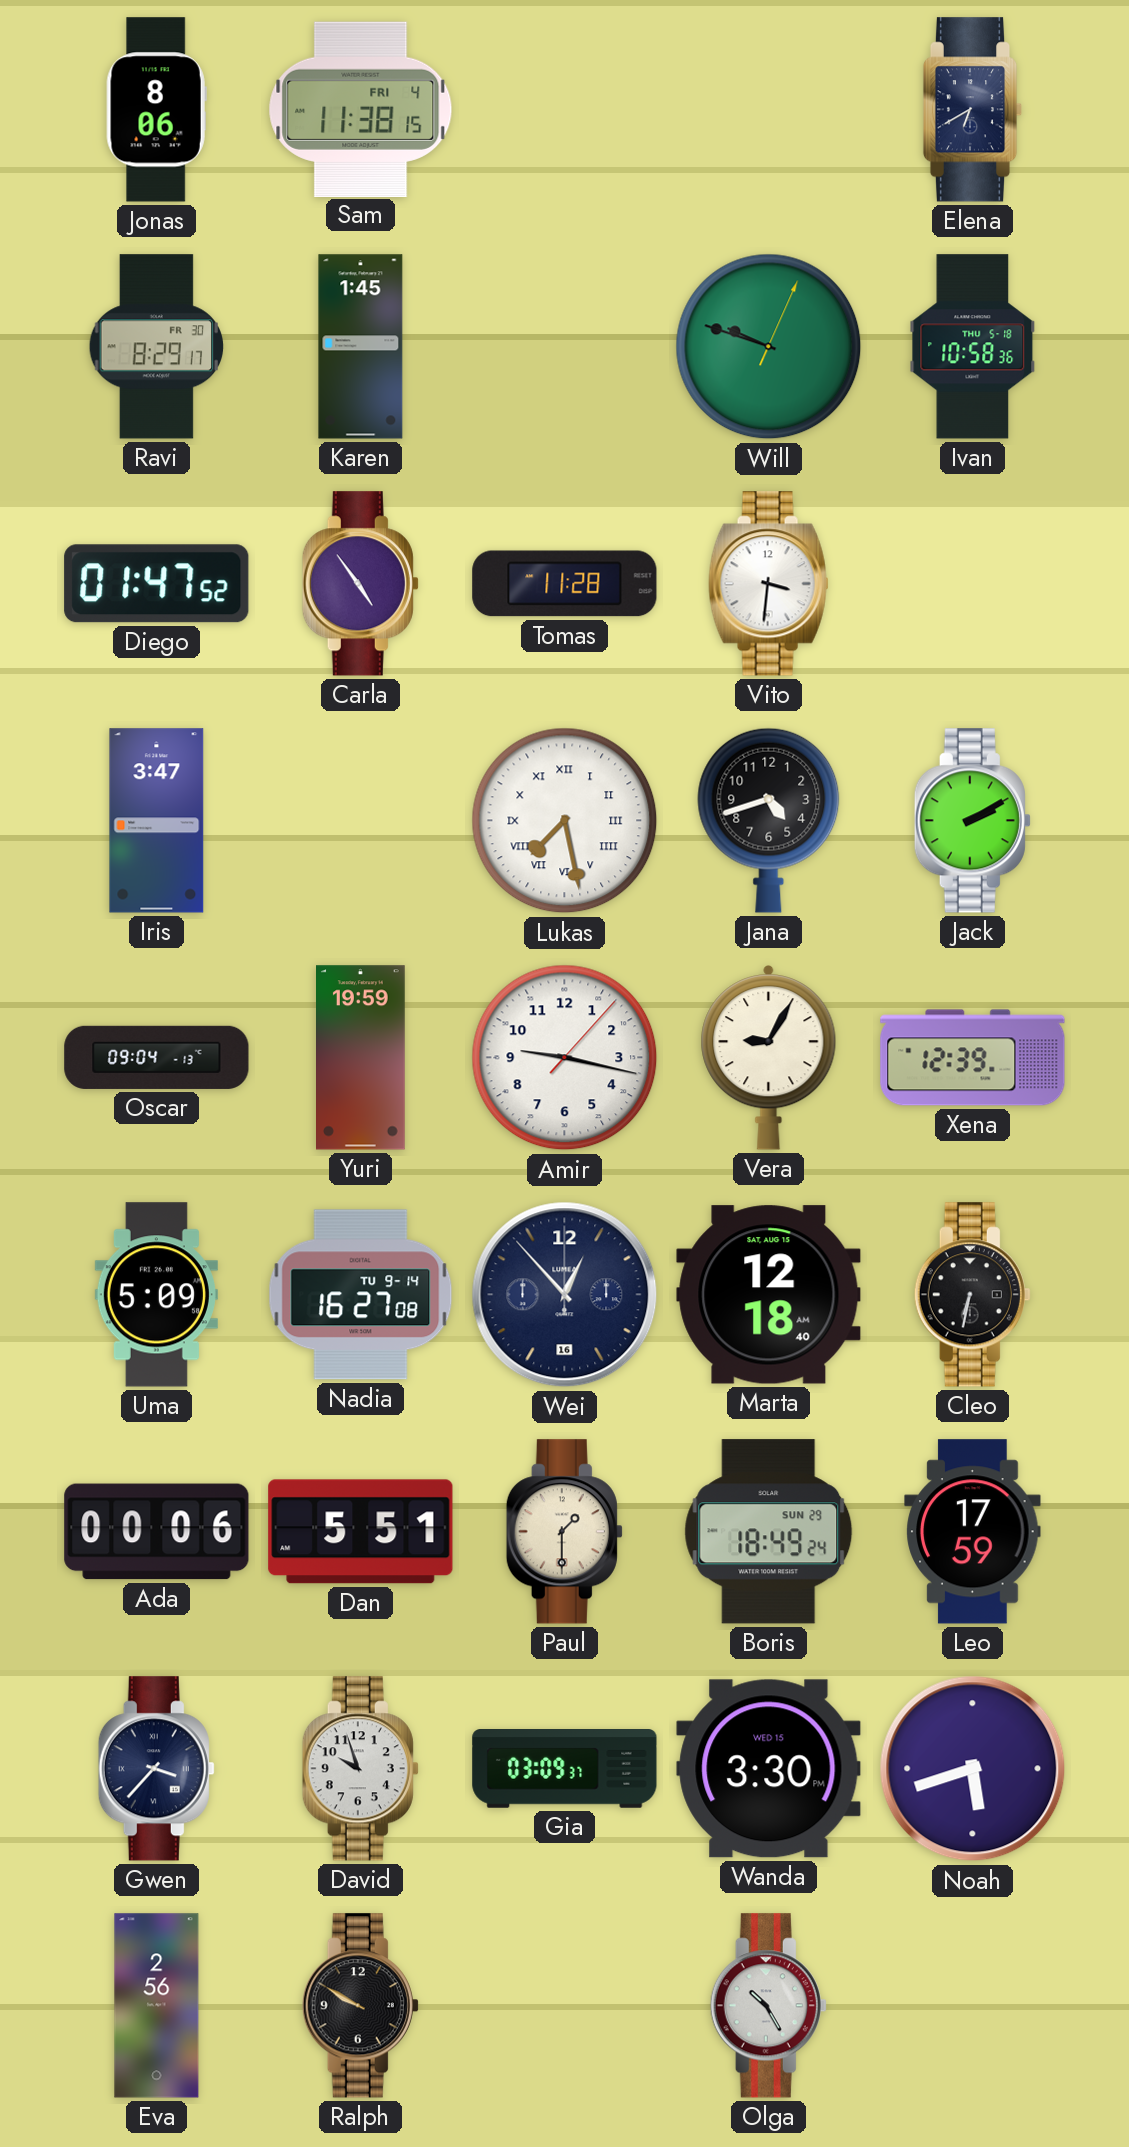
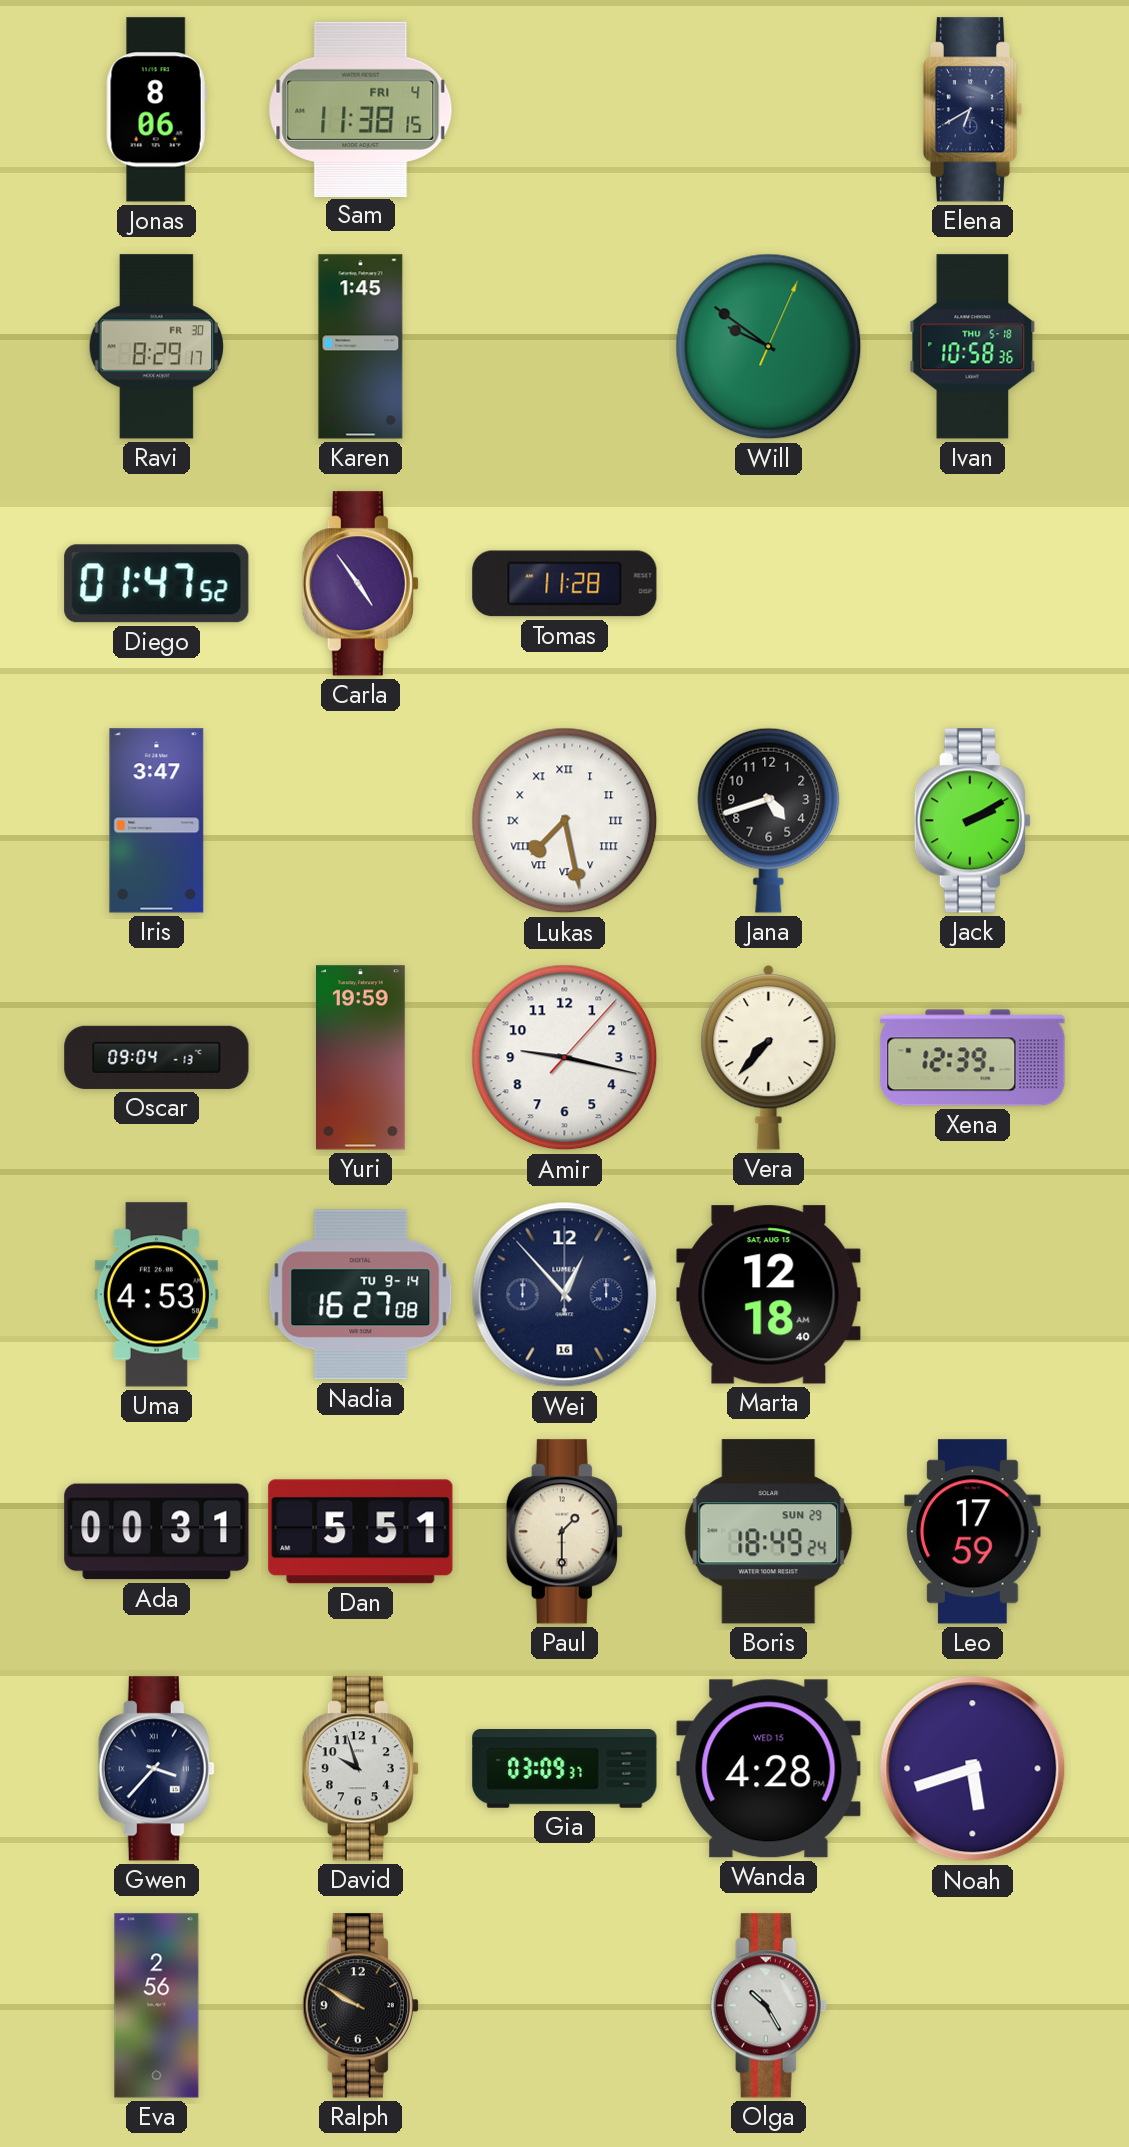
Will: 9:48 -> 9:51 (769, 347)
Vito: 3:31 -> none (769, 584)
Vera: 9:05 -> 7:37 (769, 1058)
Uma: 5:09 -> 4:53 (156, 1295)
Cleo: 6:32 -> none (972, 1295)
Ada: 00:06 -> 00:31 (157, 1532)
Wanda: 3:30 -> 4:28 (769, 1769)
